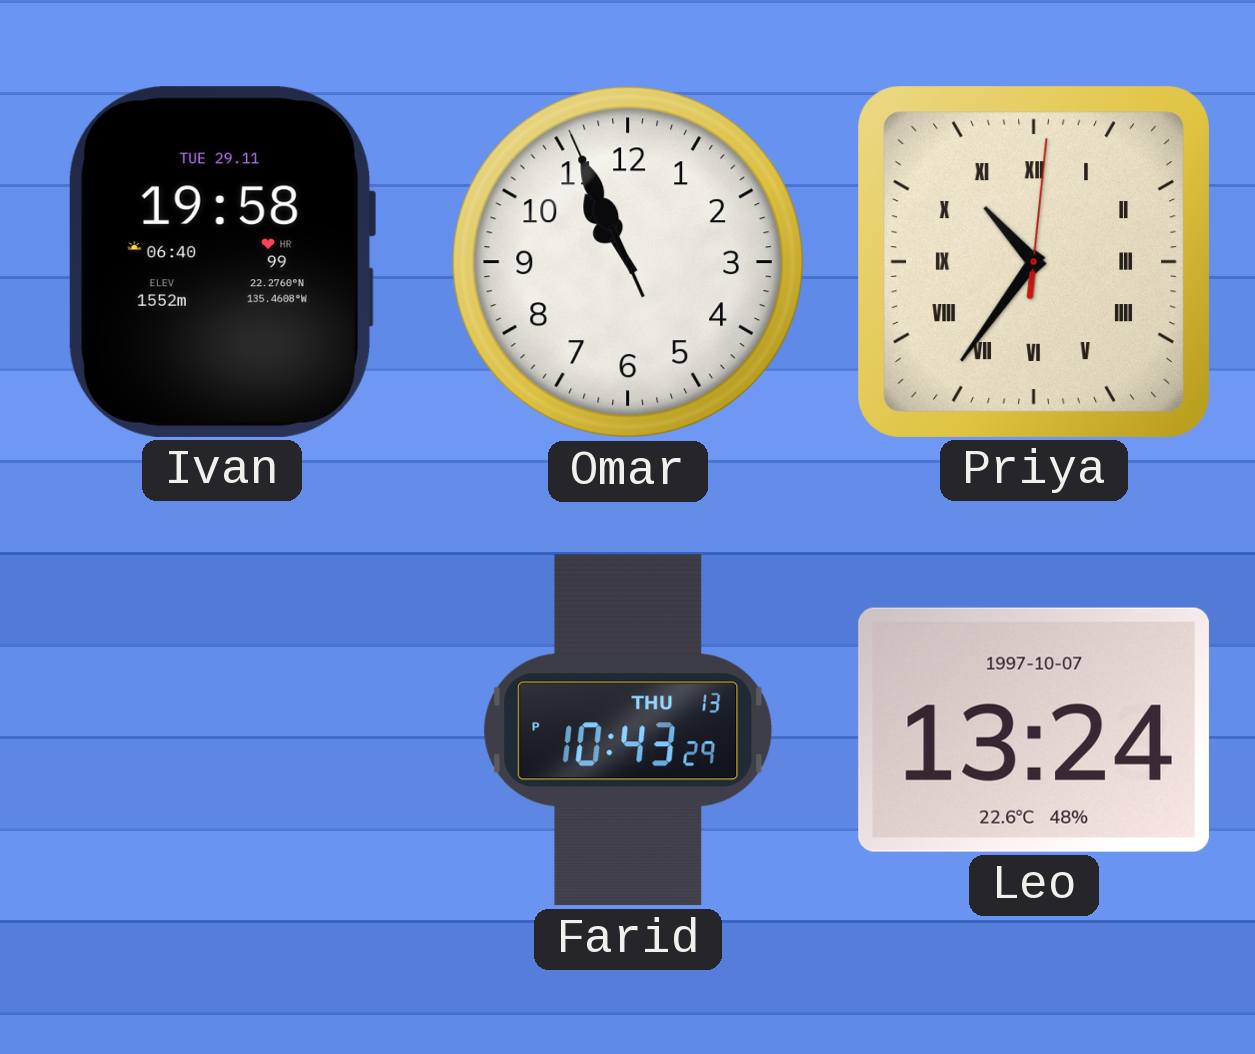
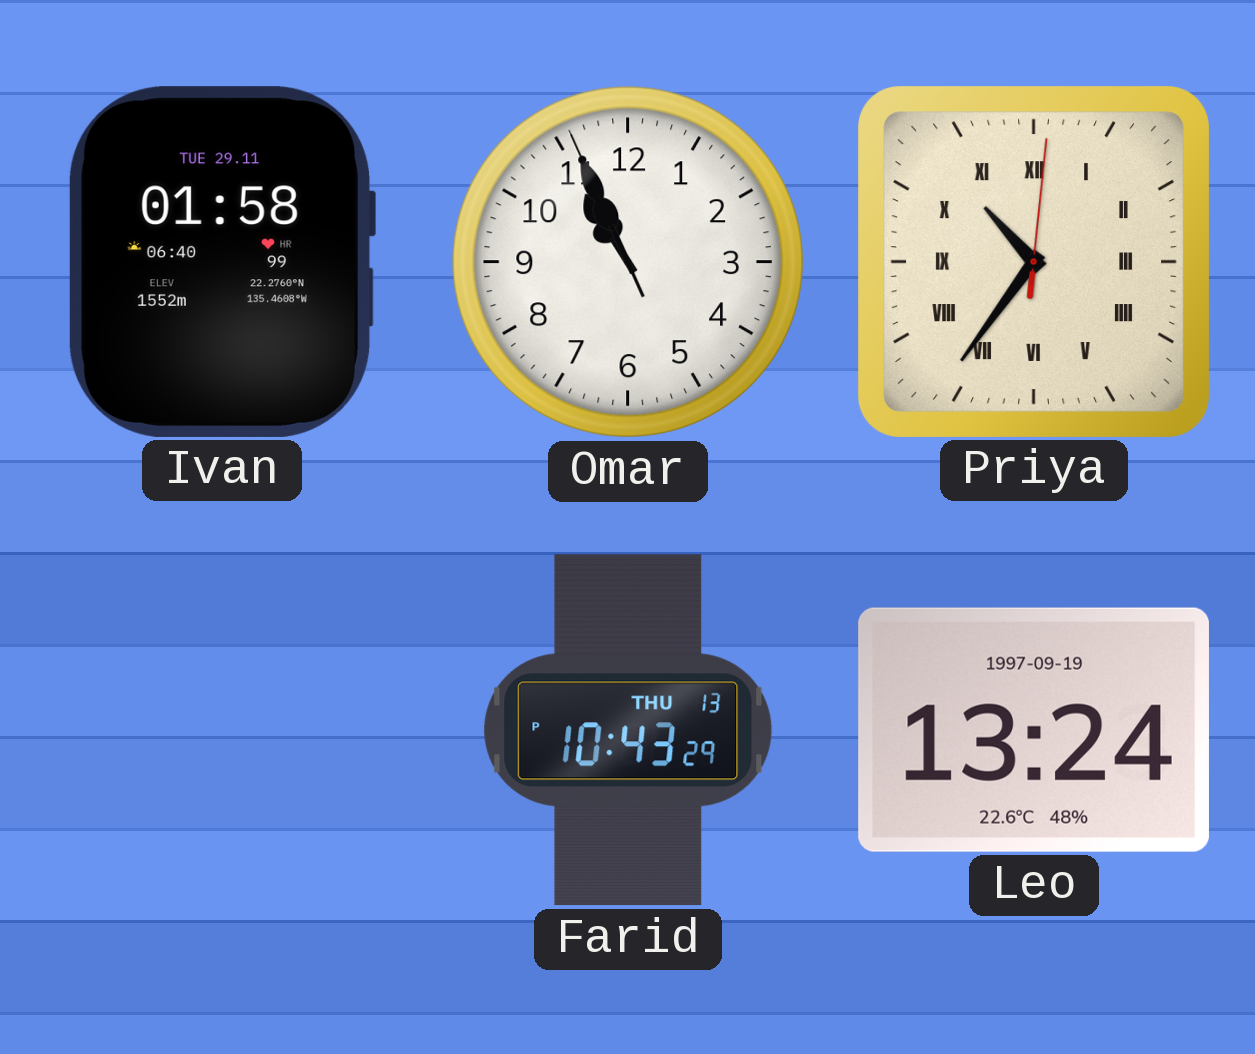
Ivan: 19:58 -> 01:58 (221, 262)
Leo date: 1997-10-07 -> 1997-09-19 (1034, 730)
